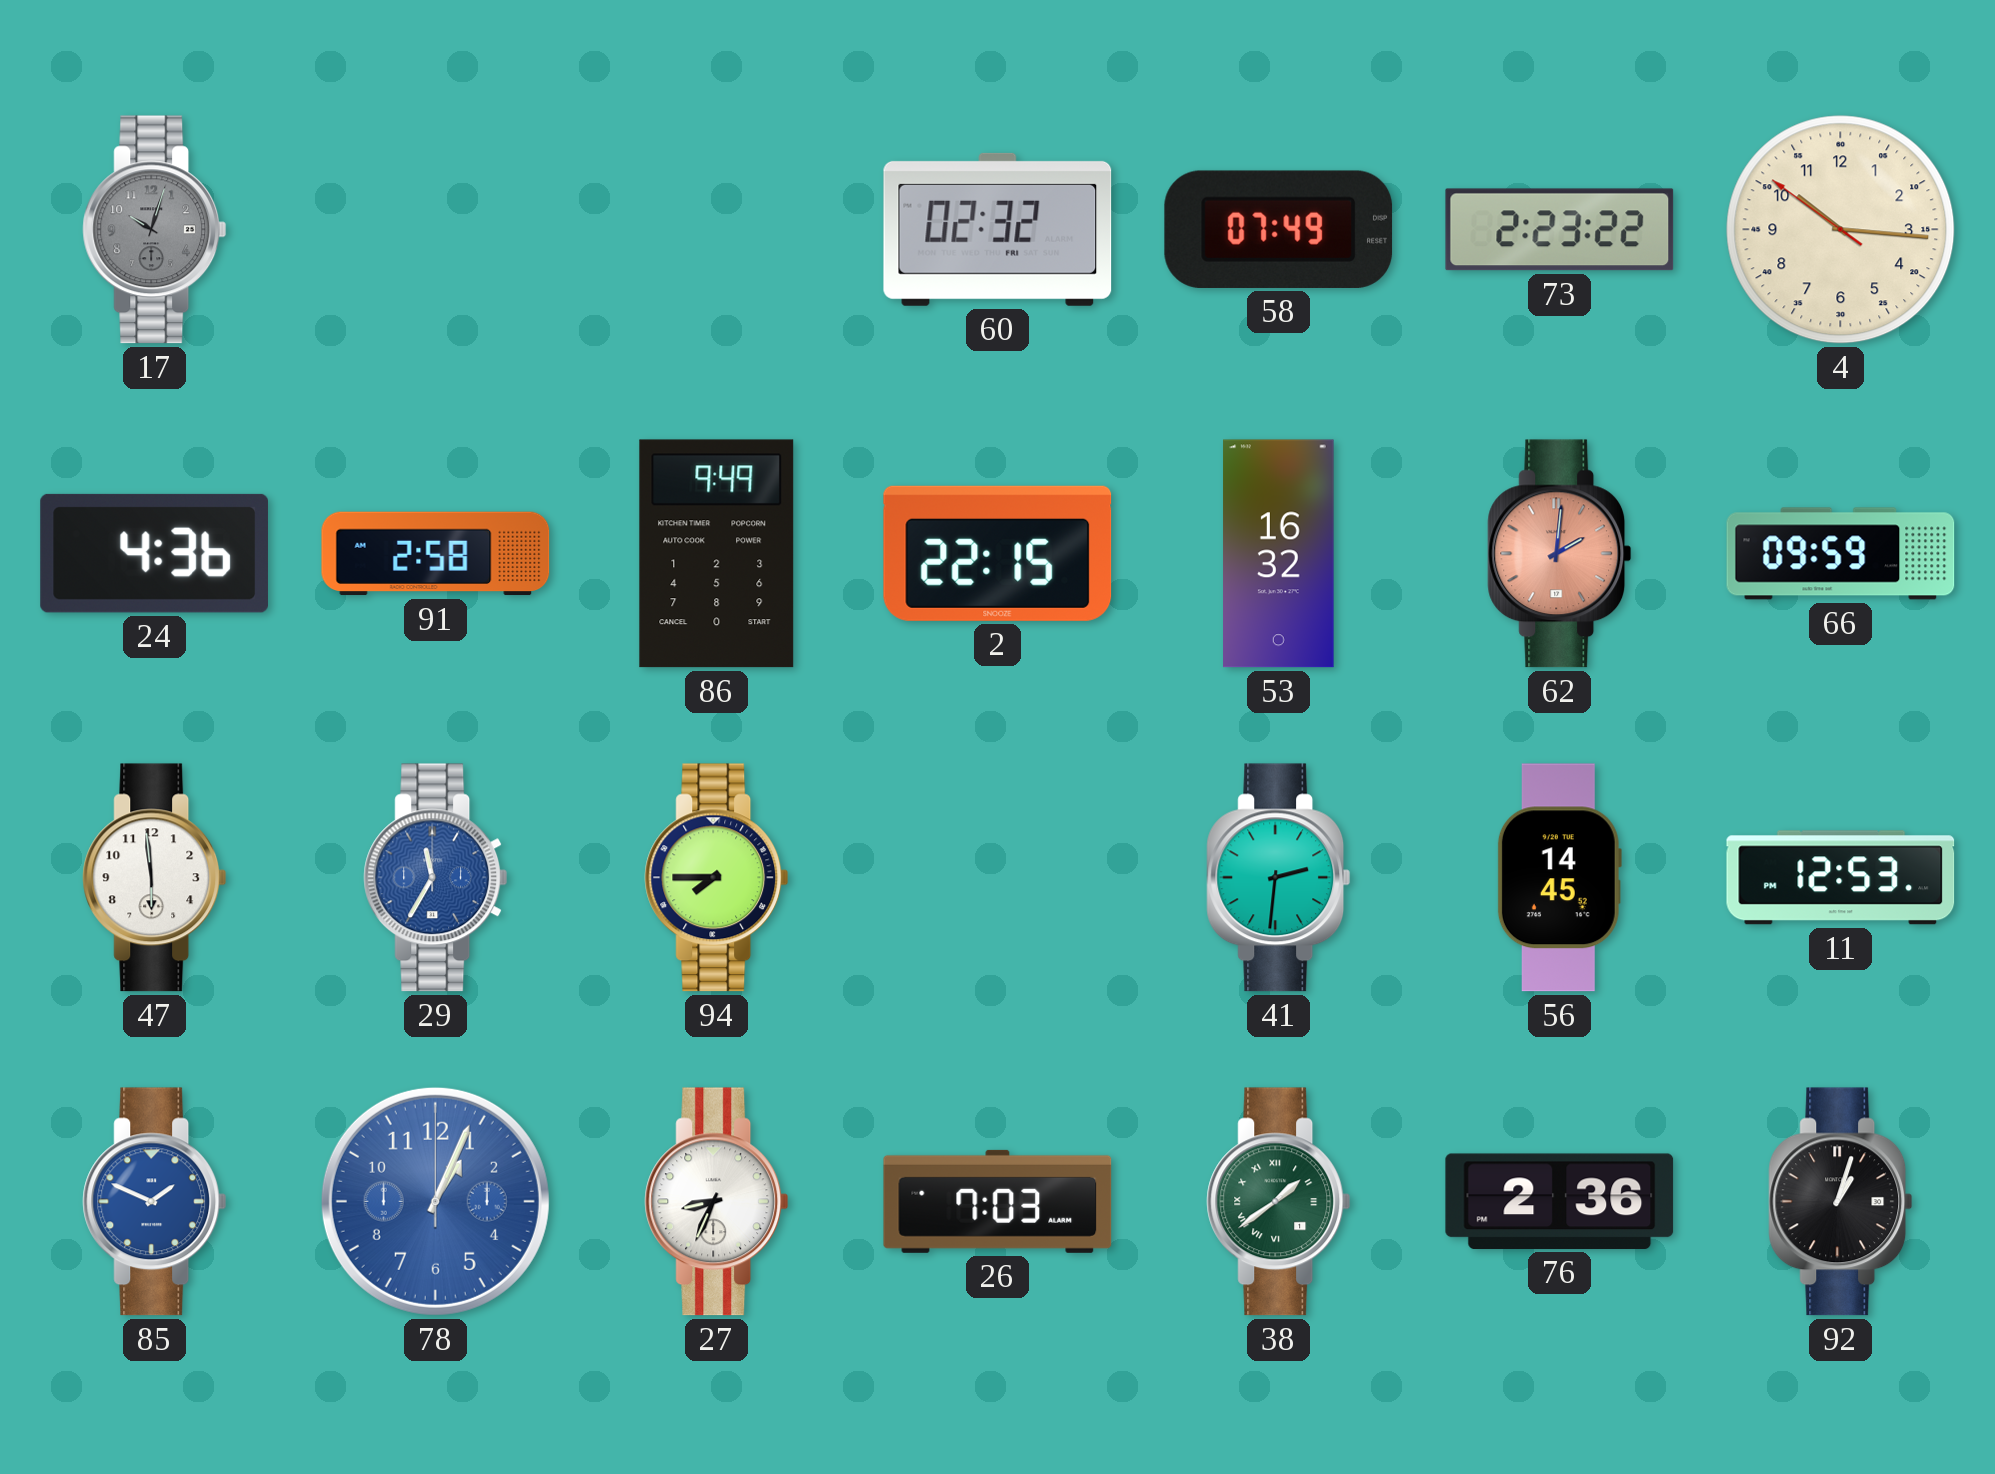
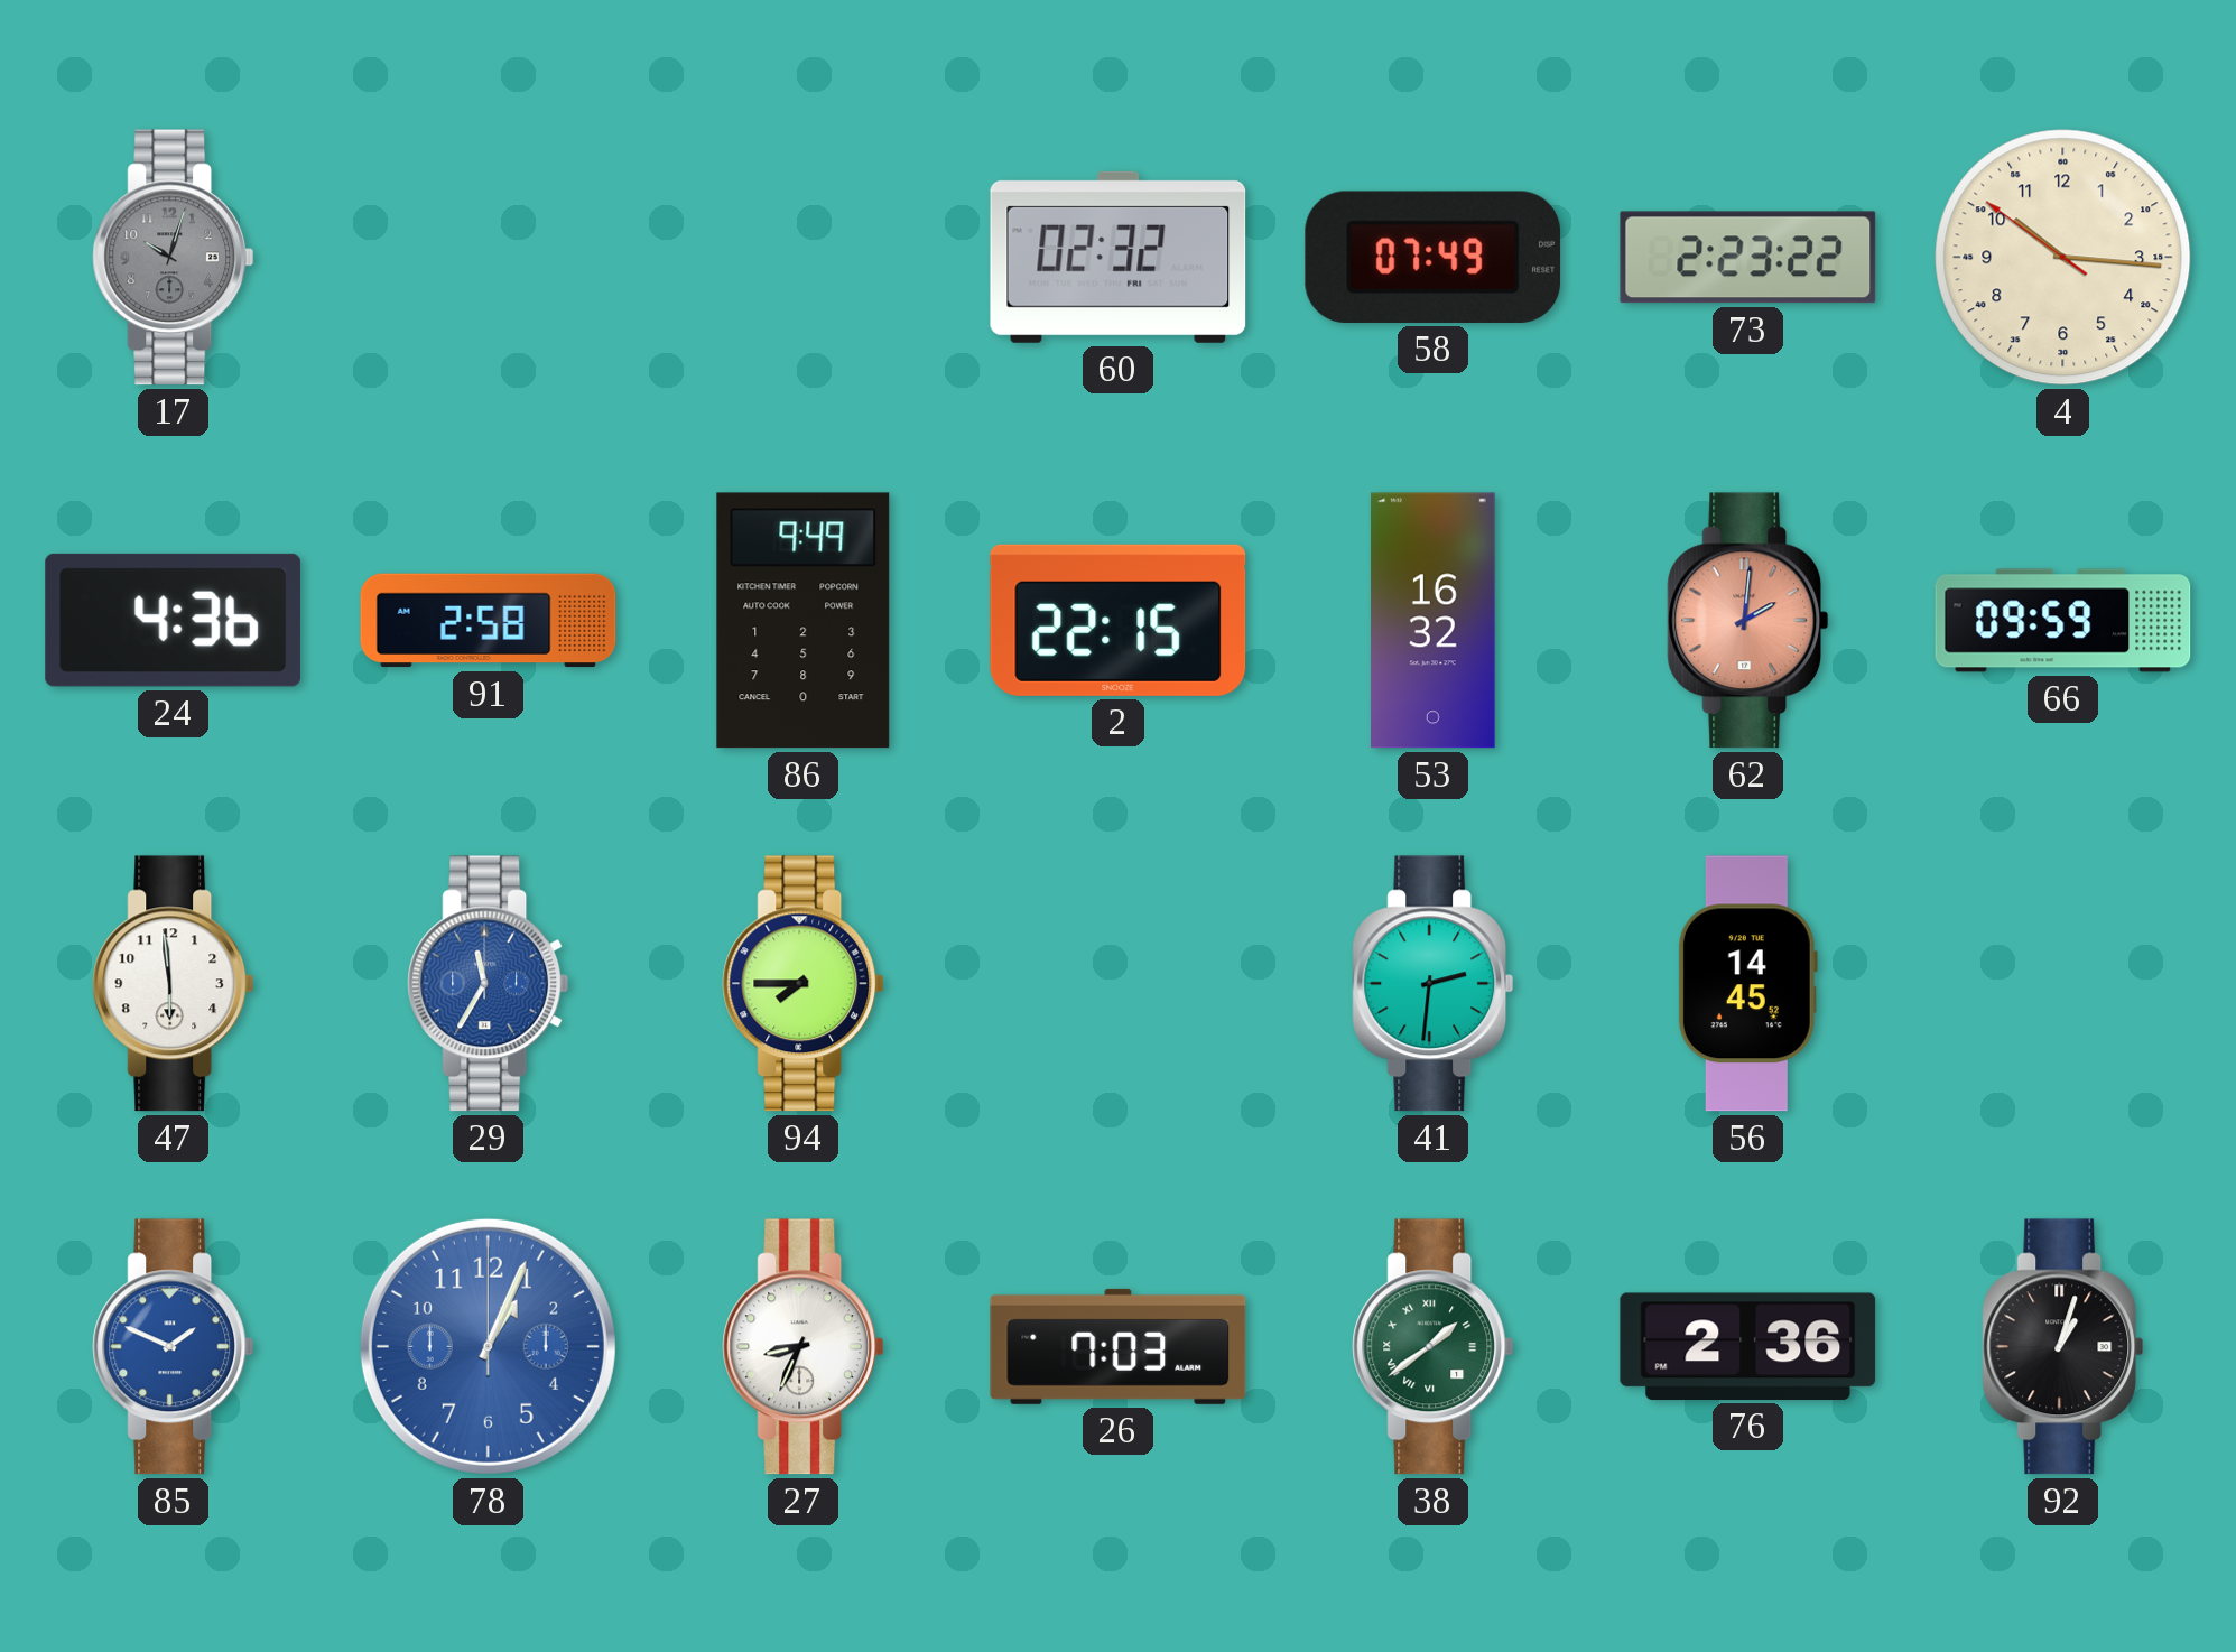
11: 12:53 -> none (1841, 878)
